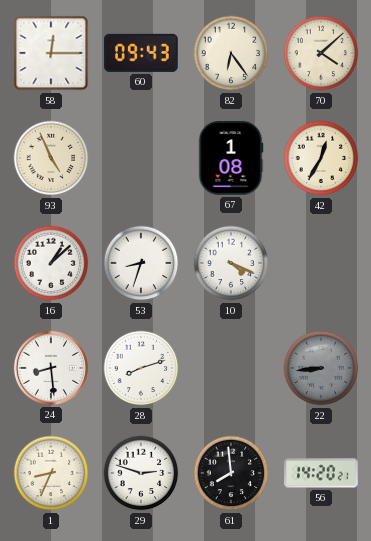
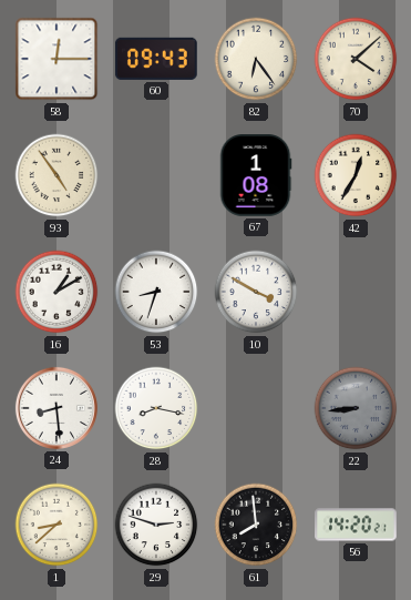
93: 4:56 -> 4:54 (56, 175)
16: 1:08 -> 1:10 (56, 292)
10: 4:19 -> 3:50 (256, 292)
28: 8:12 -> 8:17 (156, 408)
1: 8:34 -> 8:38 (56, 525)
